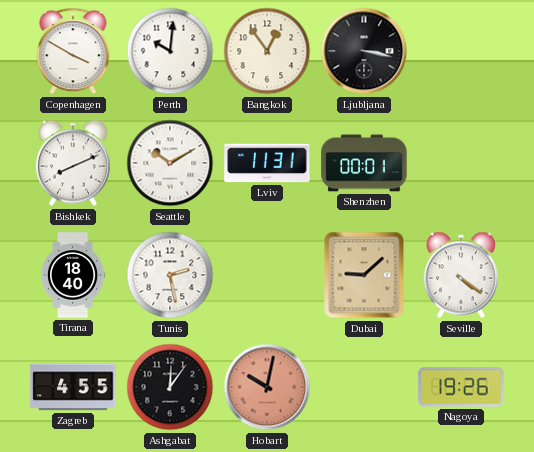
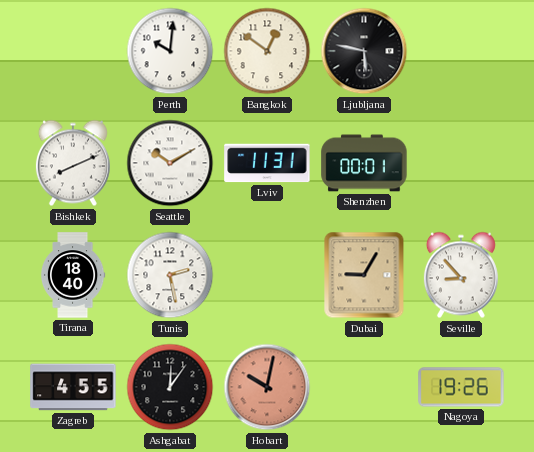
Copenhagen: 3:50 -> none (73, 51)
Bangkok: 12:54 -> 12:51 (267, 51)
Ljubljana: 3:17 -> 5:47 (364, 51)
Dubai: 9:08 -> 9:05 (364, 275)
Seville: 4:21 -> 8:53 (461, 275)
